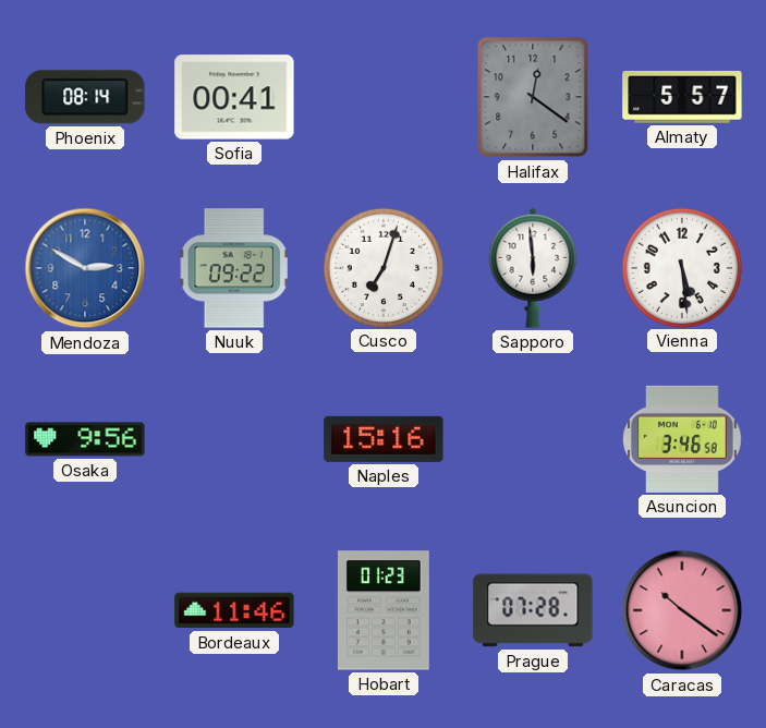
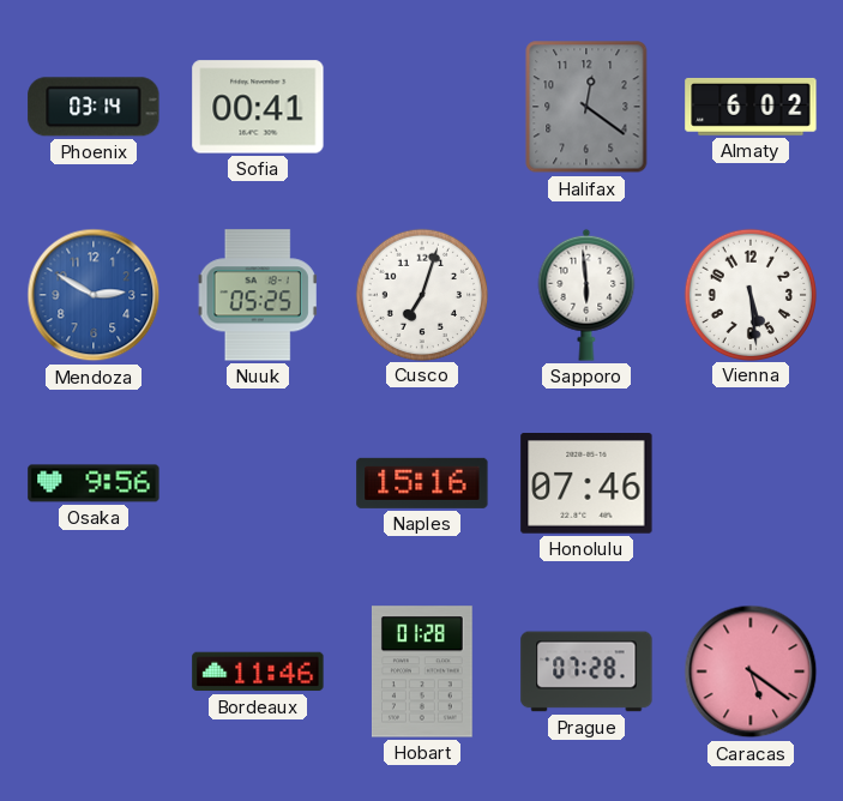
Phoenix: 08:14 -> 03:14 (94, 107)
Almaty: 5:57 -> 6:02 (751, 107)
Nuuk: 09:22 -> 05:25 (258, 295)
Honolulu: none -> 07:46 (586, 484)
Asuncion: 3:46 -> none (682, 439)
Hobart: 01:23 -> 01:28 (422, 671)
Caracas: 10:21 -> 5:21 (751, 671)
